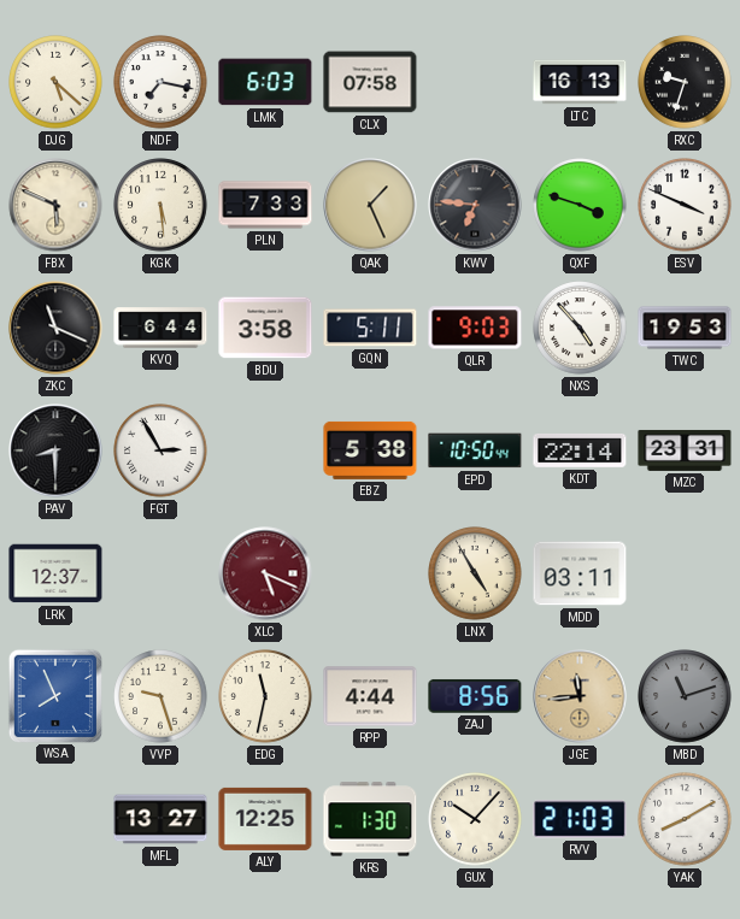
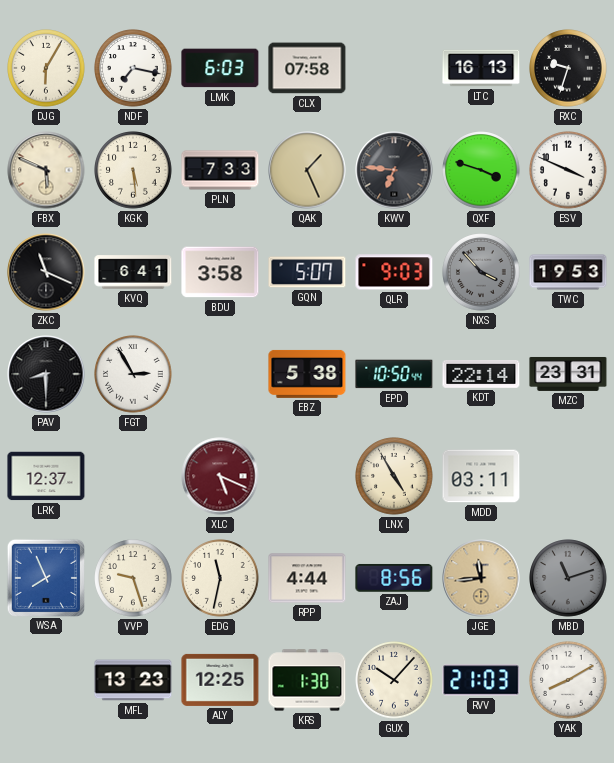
DJG: 5:22 -> 6:05 (46, 68)
KVQ: 6:44 -> 6:41 (133, 272)
GQN: 5:11 -> 5:07 (307, 272)
NXS: 4:53 -> 3:53 (481, 272)
NXS dial: white -> grey (481, 272)
MFL: 13:27 -> 13:23 (133, 680)
